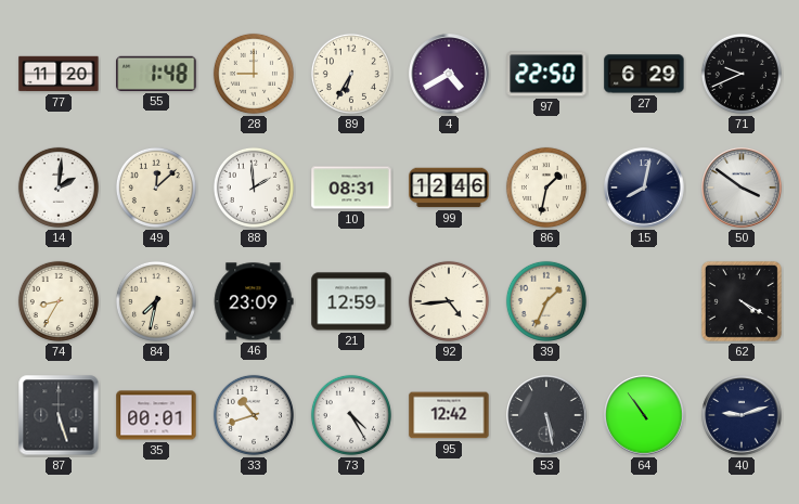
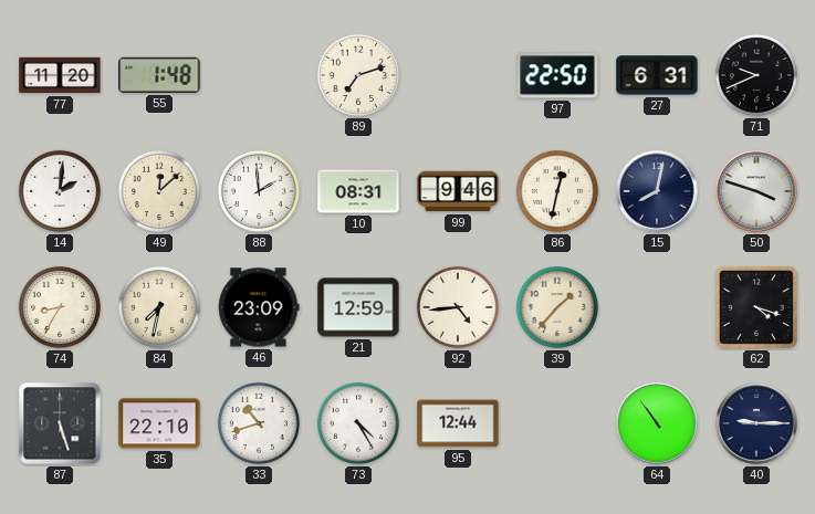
28: 9:00 -> none (254, 74)
89: 6:35 -> 7:12 (358, 75)
4: 4:40 -> none (449, 74)
27: 6:29 -> 6:31 (657, 75)
99: 12:46 -> 9:46 (458, 191)
86: 1:32 -> 12:32 (557, 191)
50: 3:51 -> 3:48 (756, 191)
39: 1:34 -> 1:37 (557, 307)
62: 4:20 -> 4:18 (756, 307)
35: 00:01 -> 22:10 (159, 423)
95: 12:42 -> 12:44 (458, 423)
53: 5:28 -> none (546, 415)
40: 9:12 -> 9:15 (756, 423)
